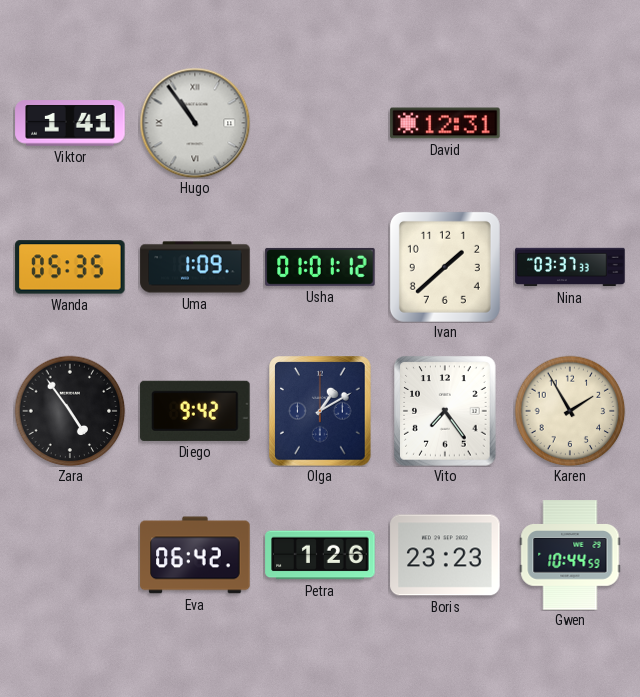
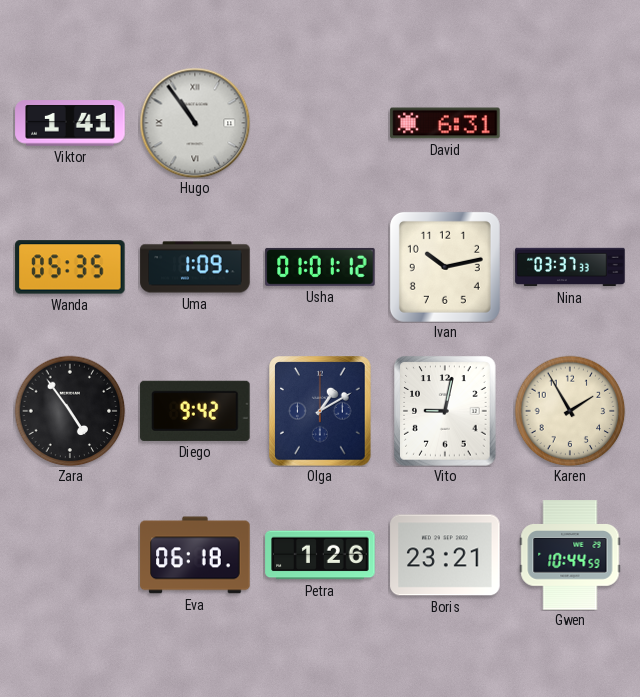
David: 12:31 -> 6:31 (445, 123)
Ivan: 1:38 -> 10:13 (445, 267)
Vito: 7:24 -> 9:02 (445, 411)
Eva: 06:42 -> 06:18 (195, 555)
Boris: 23:23 -> 23:21 (445, 555)
